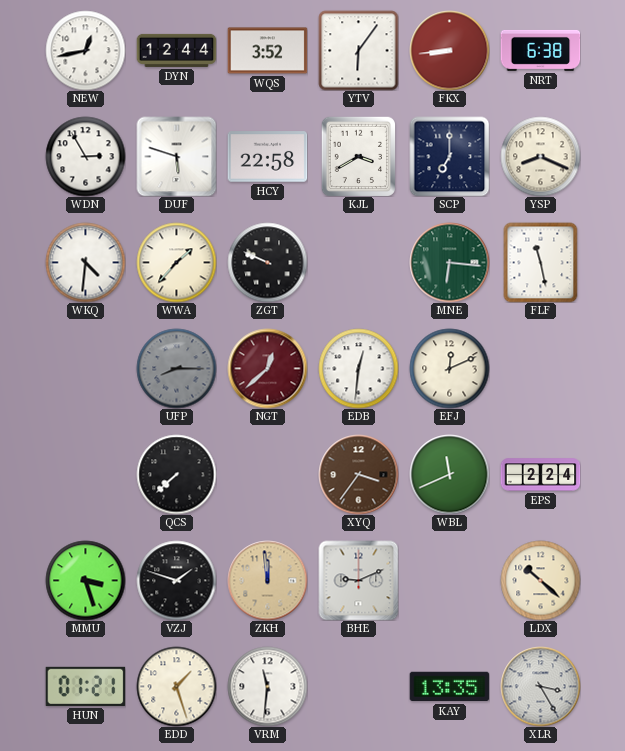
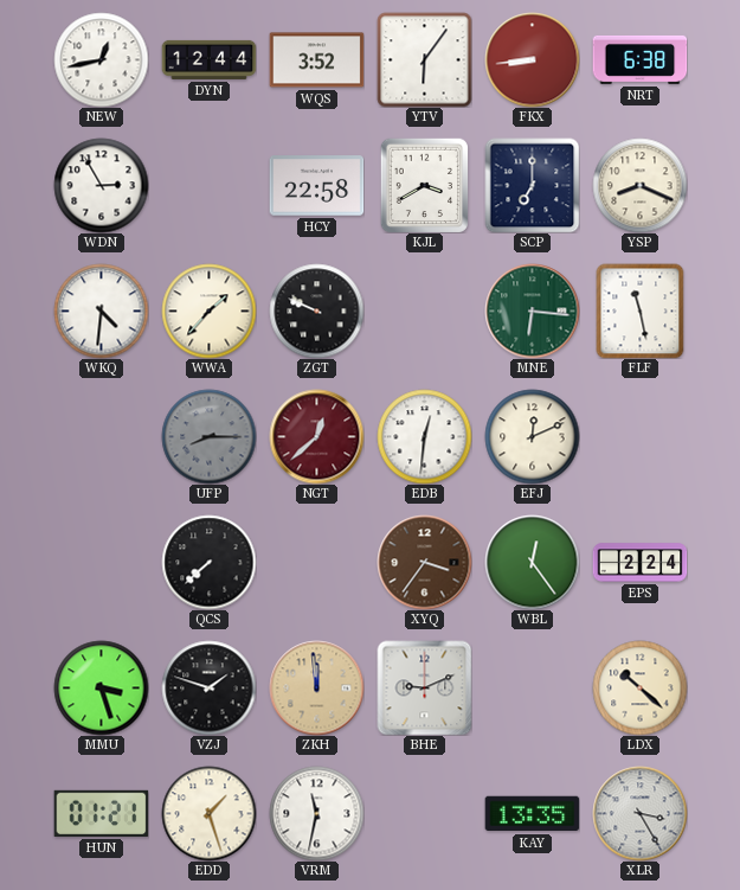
DUF: 5:48 -> none (176, 156)
WBL: 11:41 -> 12:24 (532, 562)
VRM: 11:31 -> 11:32 (316, 813)
